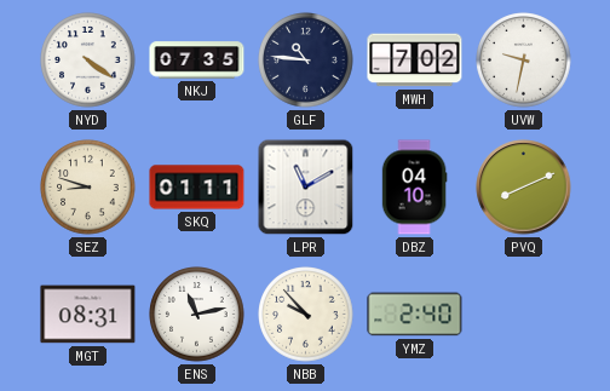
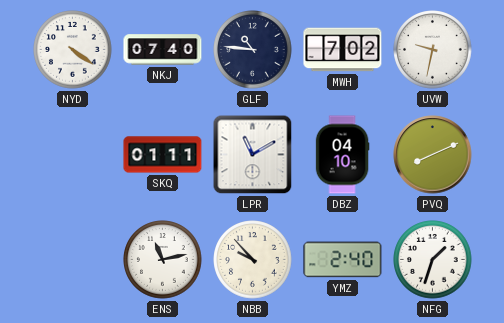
NKJ: 07:35 -> 07:40 (163, 50)
SEZ: 8:48 -> none (88, 188)
MGT: 08:31 -> none (88, 315)
NFG: none -> 1:33 (433, 260)
